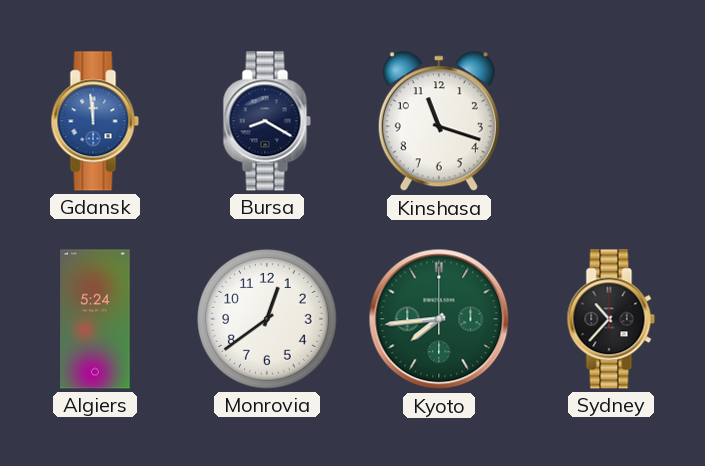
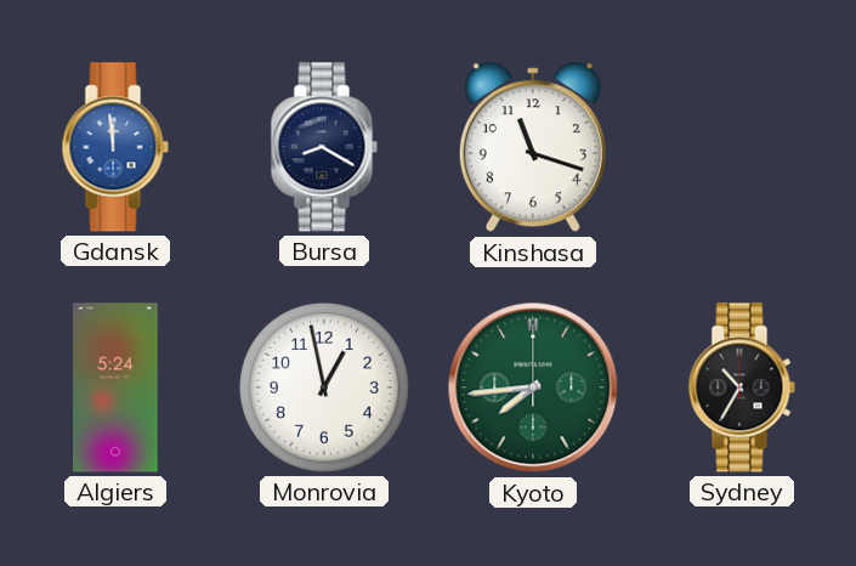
Monrovia: 12:39 -> 12:58 (325, 389)
Sydney: 10:37 -> 10:35 (742, 387)
